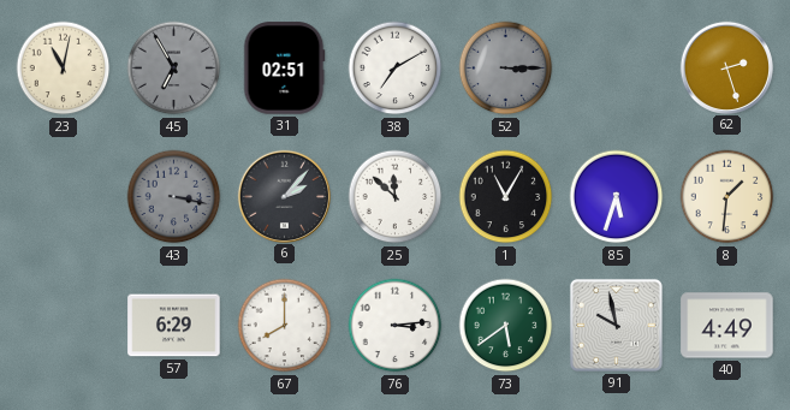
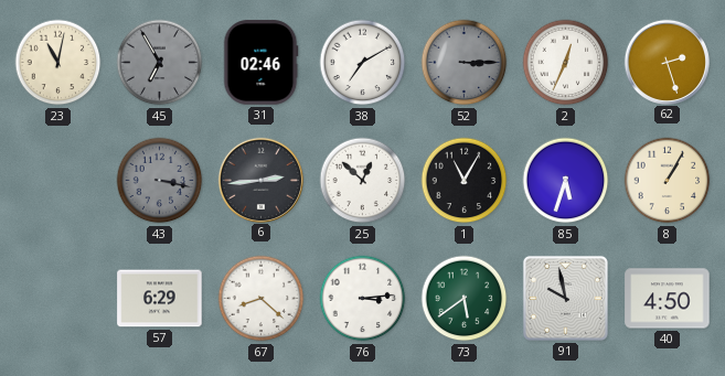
31: 02:51 -> 02:46 (260, 63)
2: none -> 12:34 (566, 63)
6: 2:07 -> 2:44 (260, 180)
25: 11:52 -> 12:52 (363, 181)
8: 1:31 -> 1:05 (668, 181)
67: 8:00 -> 8:22 (262, 299)
40: 4:49 -> 4:50 (668, 299)
